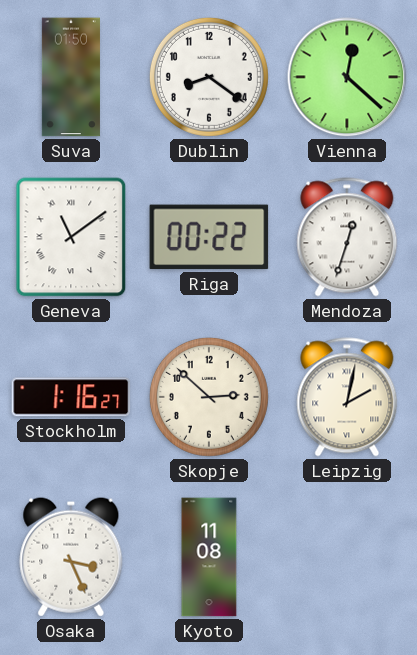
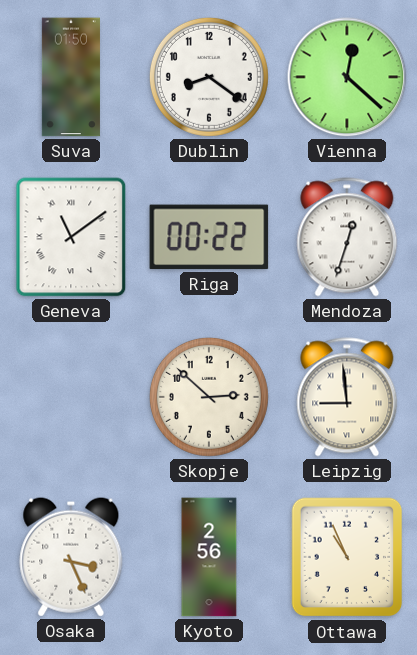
Stockholm: 1:16 -> none (71, 397)
Leipzig: 2:02 -> 8:59 (347, 397)
Kyoto: 11:08 -> 2:56 (209, 557)
Ottawa: none -> 10:56 (347, 557)
